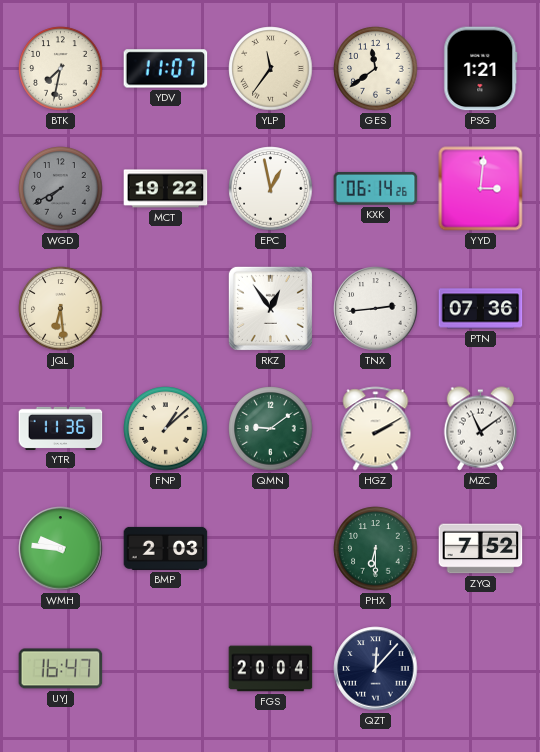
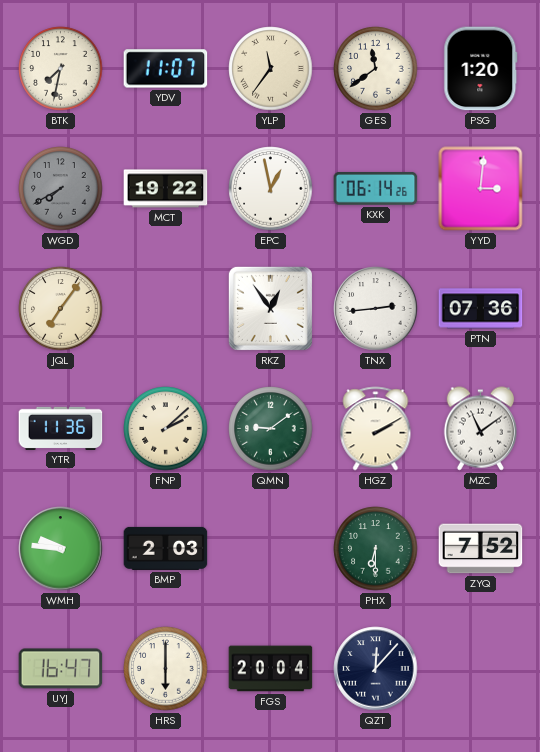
PSG: 1:21 -> 1:20 (481, 69)
JQL: 6:29 -> 7:06 (61, 309)
FNP: 1:08 -> 2:08 (166, 429)
HRS: none -> 6:00 (166, 669)
